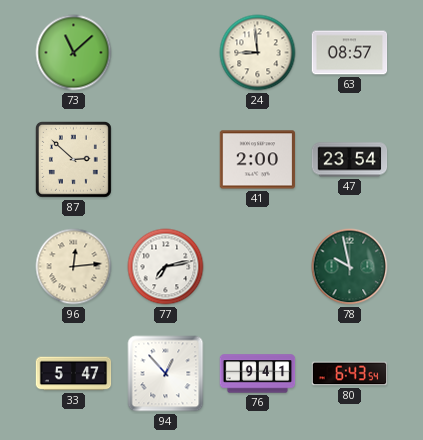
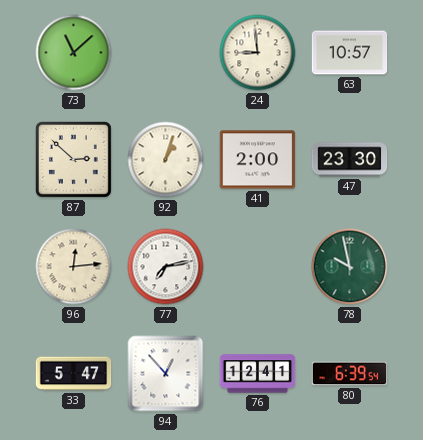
63: 08:57 -> 10:57 (350, 53)
92: none -> 1:03 (166, 160)
47: 23:54 -> 23:30 (350, 160)
76: 9:41 -> 12:41 (258, 374)
80: 6:43 -> 6:39 (350, 374)
